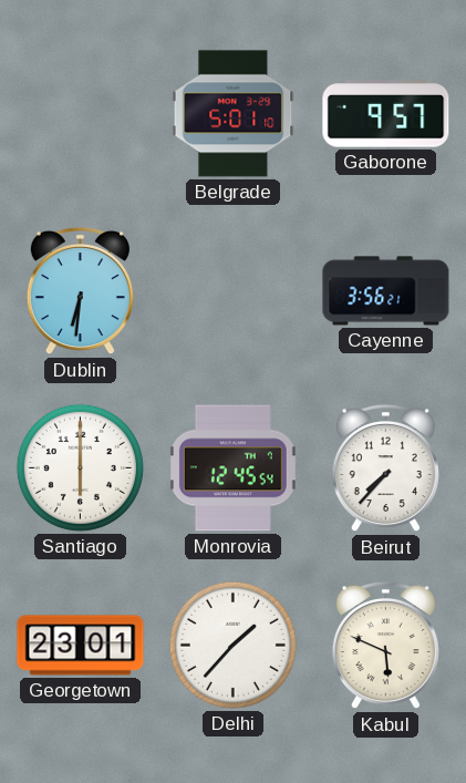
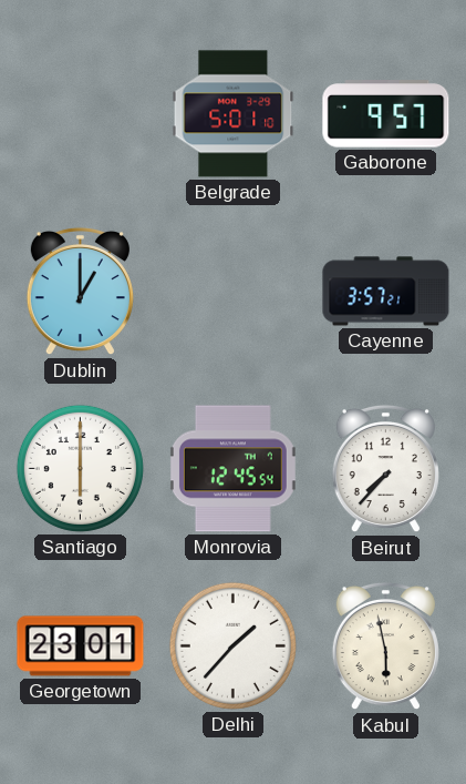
Dublin: 6:31 -> 1:00 (80, 292)
Cayenne: 3:56 -> 3:57 (386, 292)
Kabul: 5:49 -> 5:58 (385, 646)
